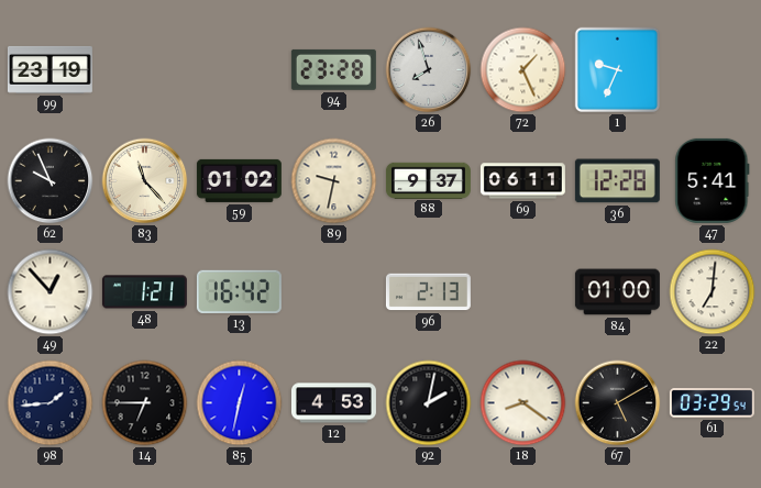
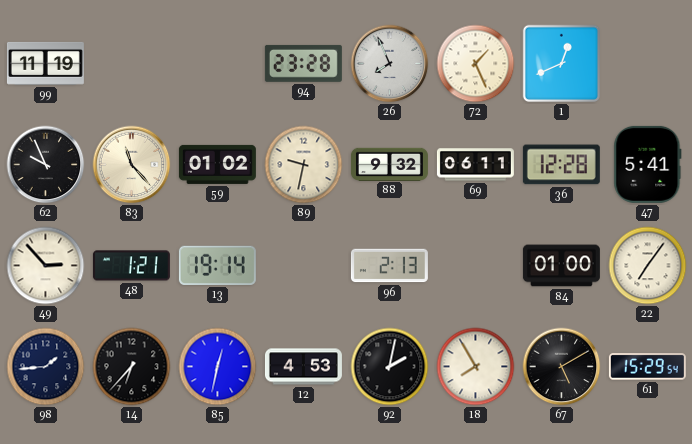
99: 23:19 -> 11:19 (45, 63)
26: 7:57 -> 7:56 (390, 64)
1: 9:34 -> 12:41 (562, 64)
88: 9:37 -> 9:32 (389, 164)
49: 12:53 -> 2:53 (46, 266)
13: 16:42 -> 19:14 (217, 265)
22: 7:01 -> 7:06 (648, 266)
14: 6:45 -> 6:37 (132, 367)
18: 8:21 -> 7:55 (476, 367)
61: 03:29 -> 15:29 (647, 367)
